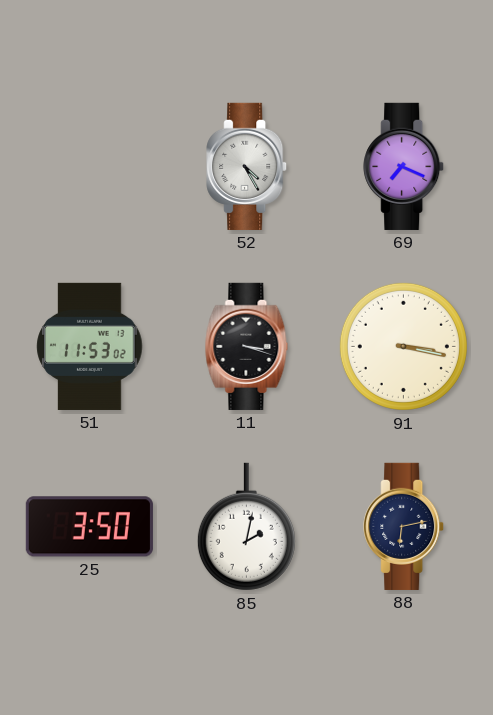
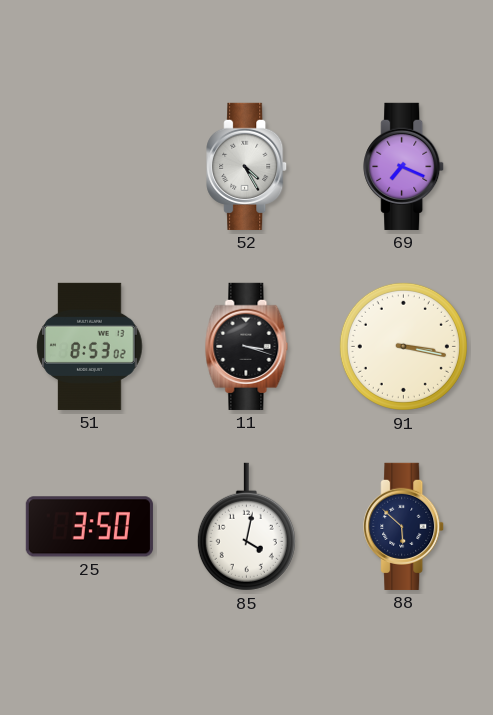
51: 11:53 -> 8:53 (90, 346)
85: 2:02 -> 4:02 (246, 527)
88: 6:13 -> 5:52 (404, 526)
